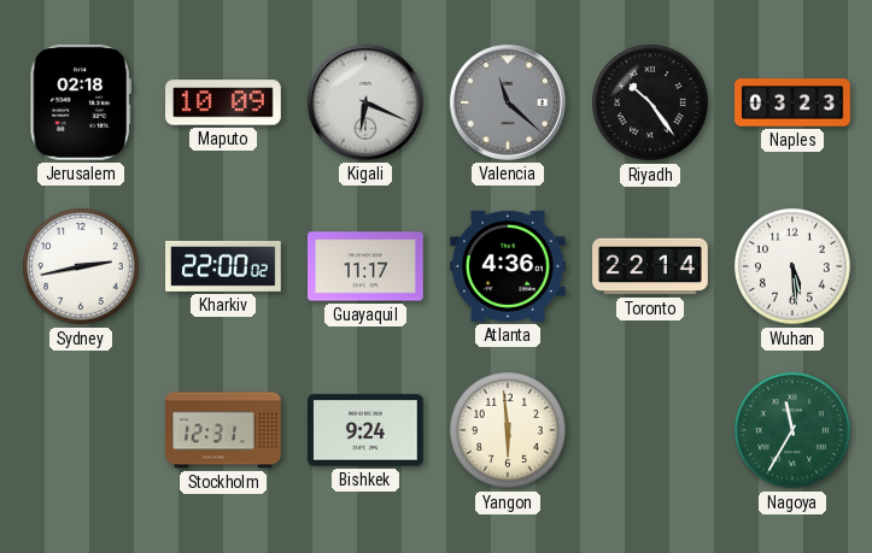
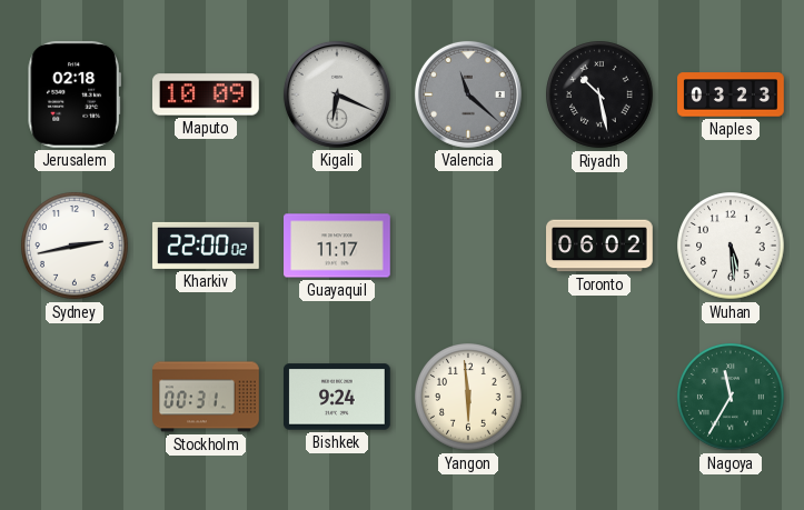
Riyadh: 10:24 -> 10:28 (599, 94)
Atlanta: 4:36 -> none (509, 266)
Toronto: 22:14 -> 06:02 (599, 246)
Stockholm: 12:31 -> 00:31 (206, 397)
